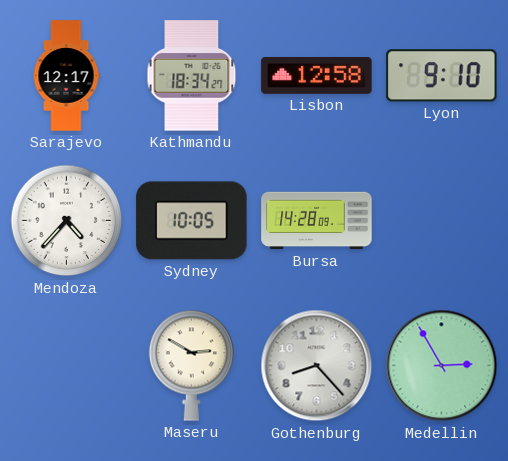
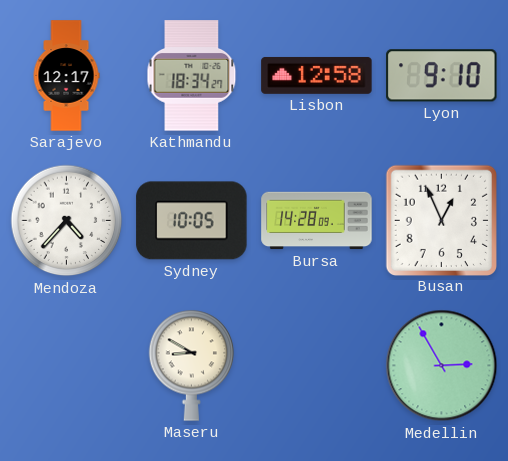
Busan: none -> 12:56 (441, 220)
Maseru: 2:50 -> 8:50 (192, 365)
Gothenburg: 8:23 -> none (317, 366)
